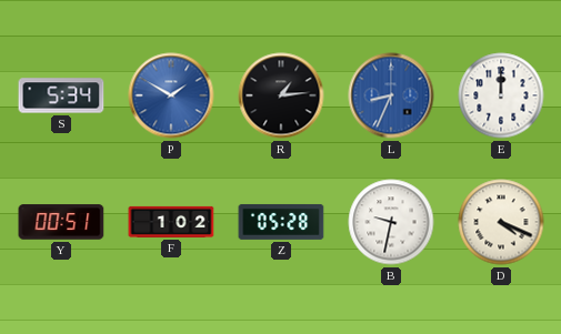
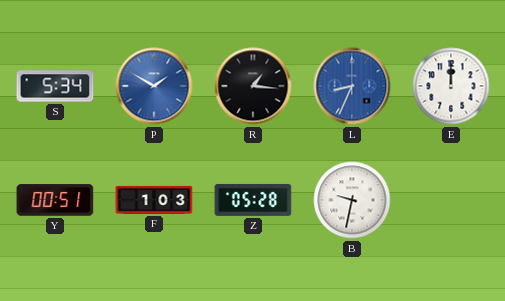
R: 1:14 -> 1:16 (253, 86)
F: 1:02 -> 1:03 (154, 200)
D: 4:19 -> none (501, 222)
